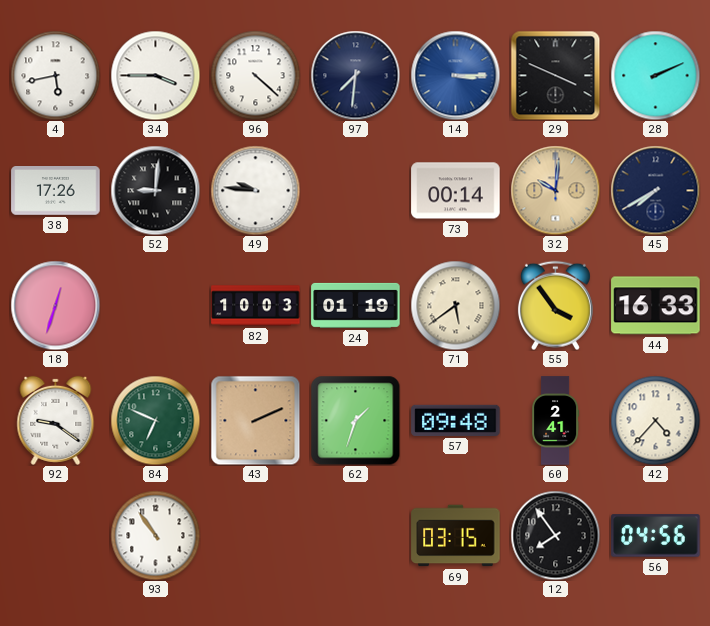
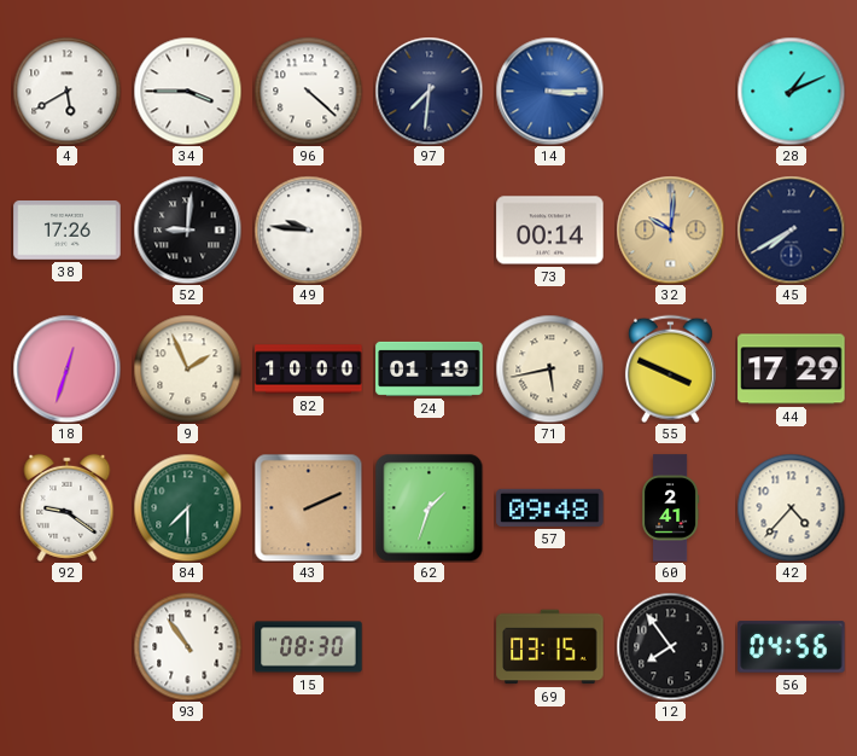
4: 5:43 -> 5:40 (66, 91)
29: 3:49 -> none (555, 75)
28: 2:11 -> 1:11 (791, 91)
9: none -> 1:56 (187, 368)
82: 10:03 -> 10:00 (309, 370)
71: 5:39 -> 5:43 (549, 368)
55: 3:54 -> 3:49 (670, 368)
44: 16:33 -> 17:29 (792, 370)
84: 6:49 -> 7:30 (187, 507)
15: none -> 08:30 (309, 647)
